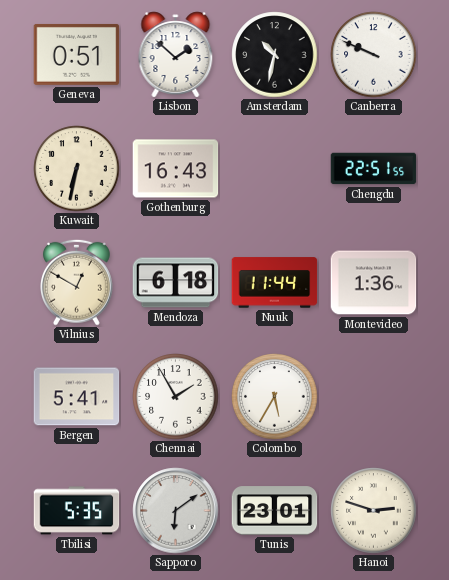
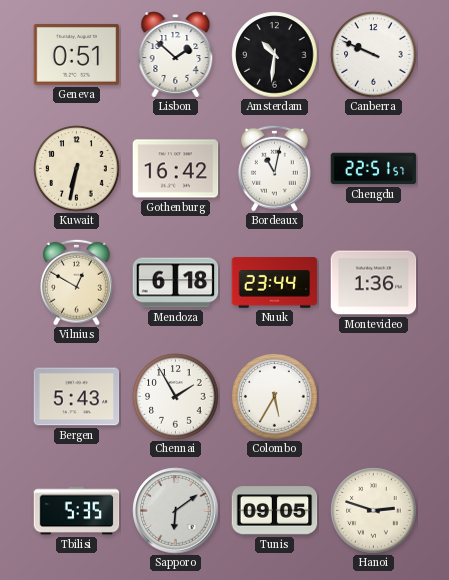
Amsterdam: 10:32 -> 10:31 (275, 55)
Gothenburg: 16:43 -> 16:42 (176, 169)
Bordeaux: none -> 11:02 (275, 168)
Chengdu: 22:51:55 -> 22:51:57 (374, 169)
Nuuk: 11:44 -> 23:44 (275, 283)
Bergen: 5:41 -> 5:43 (77, 397)
Tunis: 23:01 -> 09:05 (275, 511)
